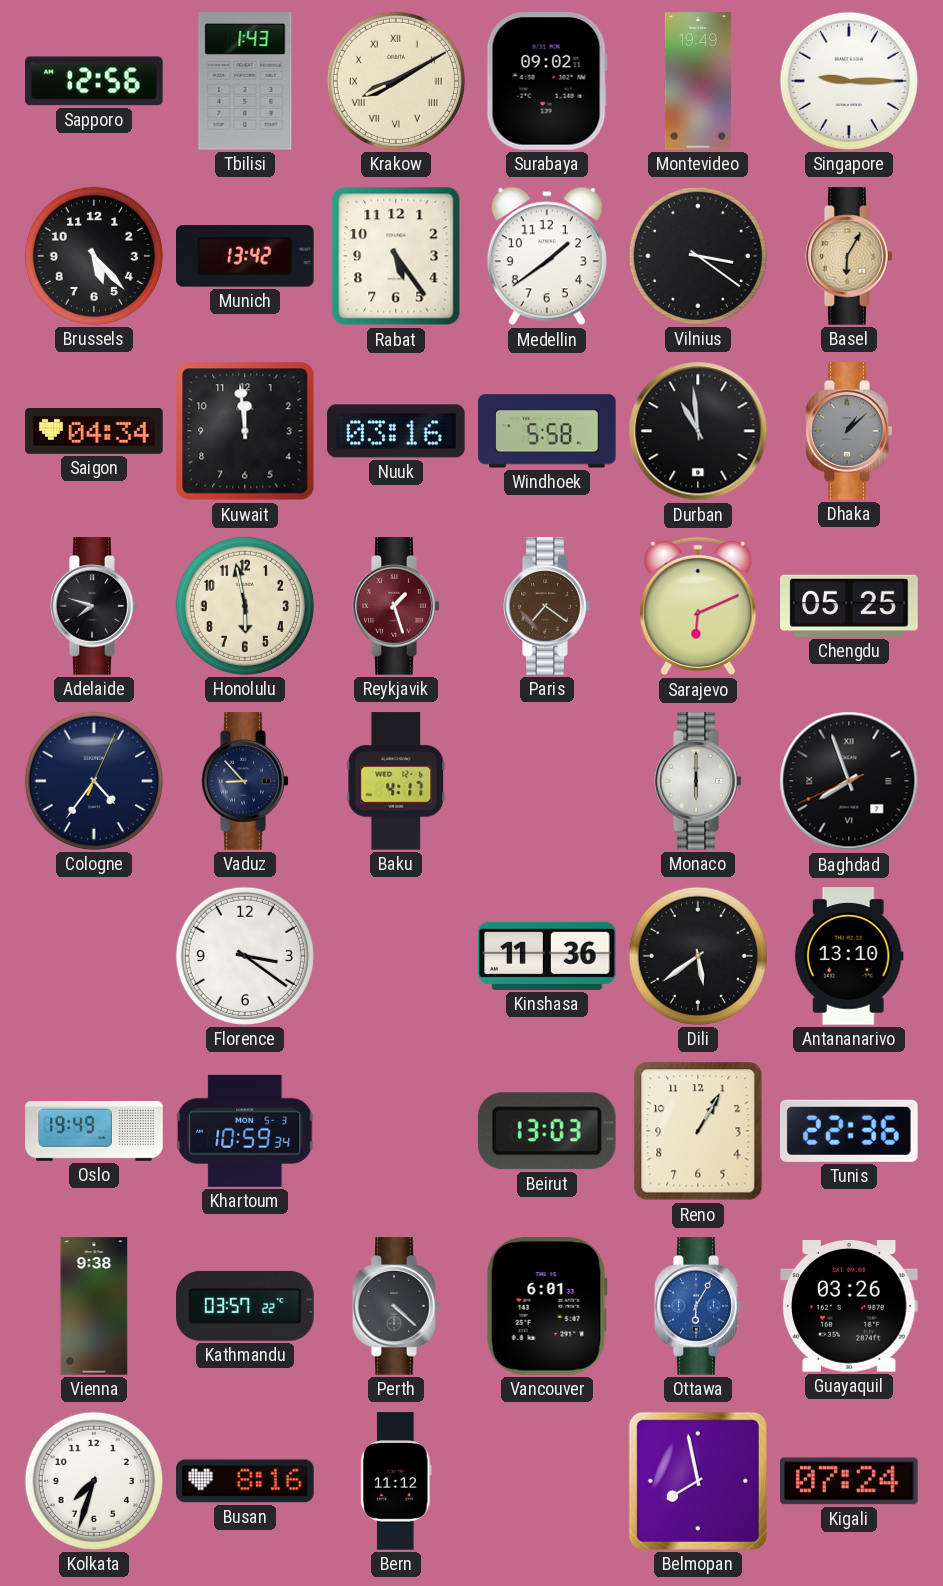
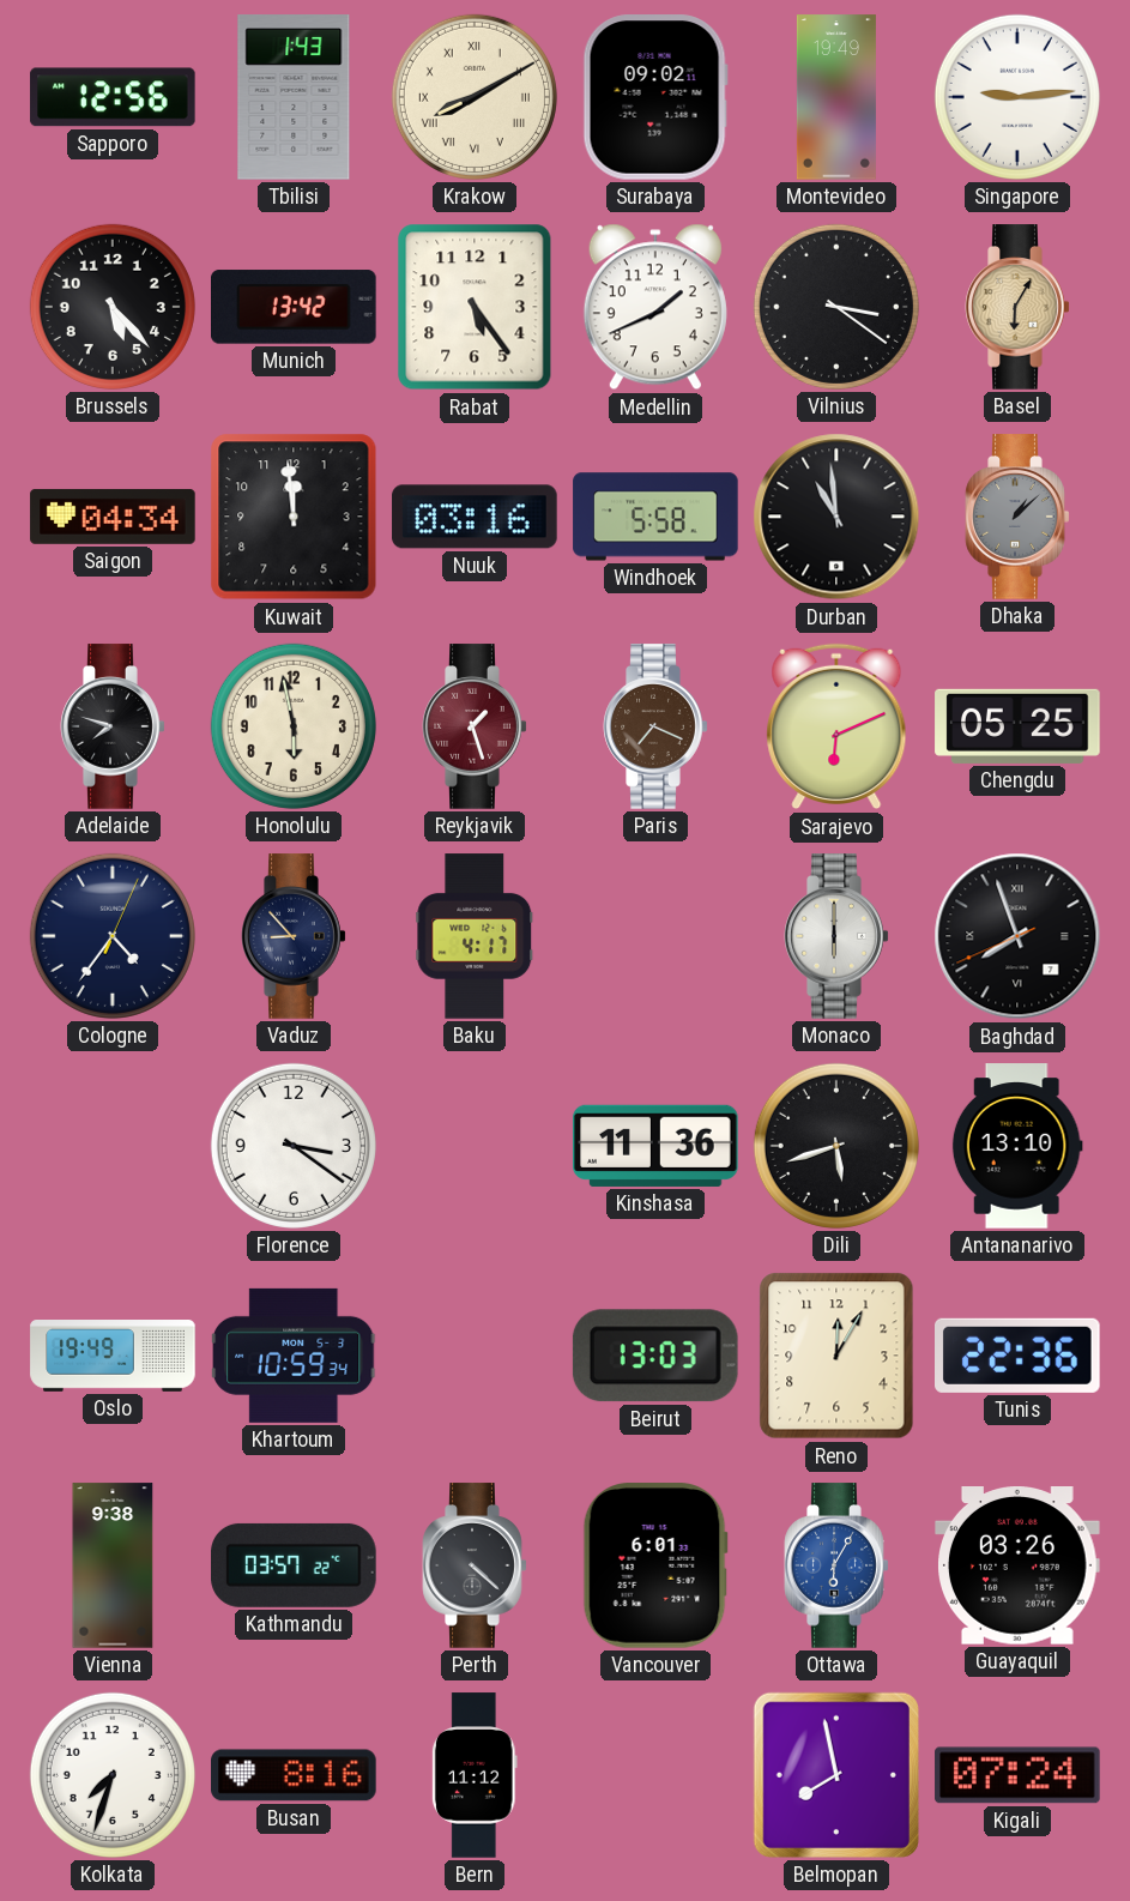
Singapore: 9:15 -> 9:14 (1017, 97)
Medellin: 1:39 -> 1:41 (655, 307)
Paris: 7:21 -> 7:19 (655, 726)
Dili: 5:39 -> 5:42 (836, 1146)
Reno: 1:05 -> 12:05 (836, 1356)
